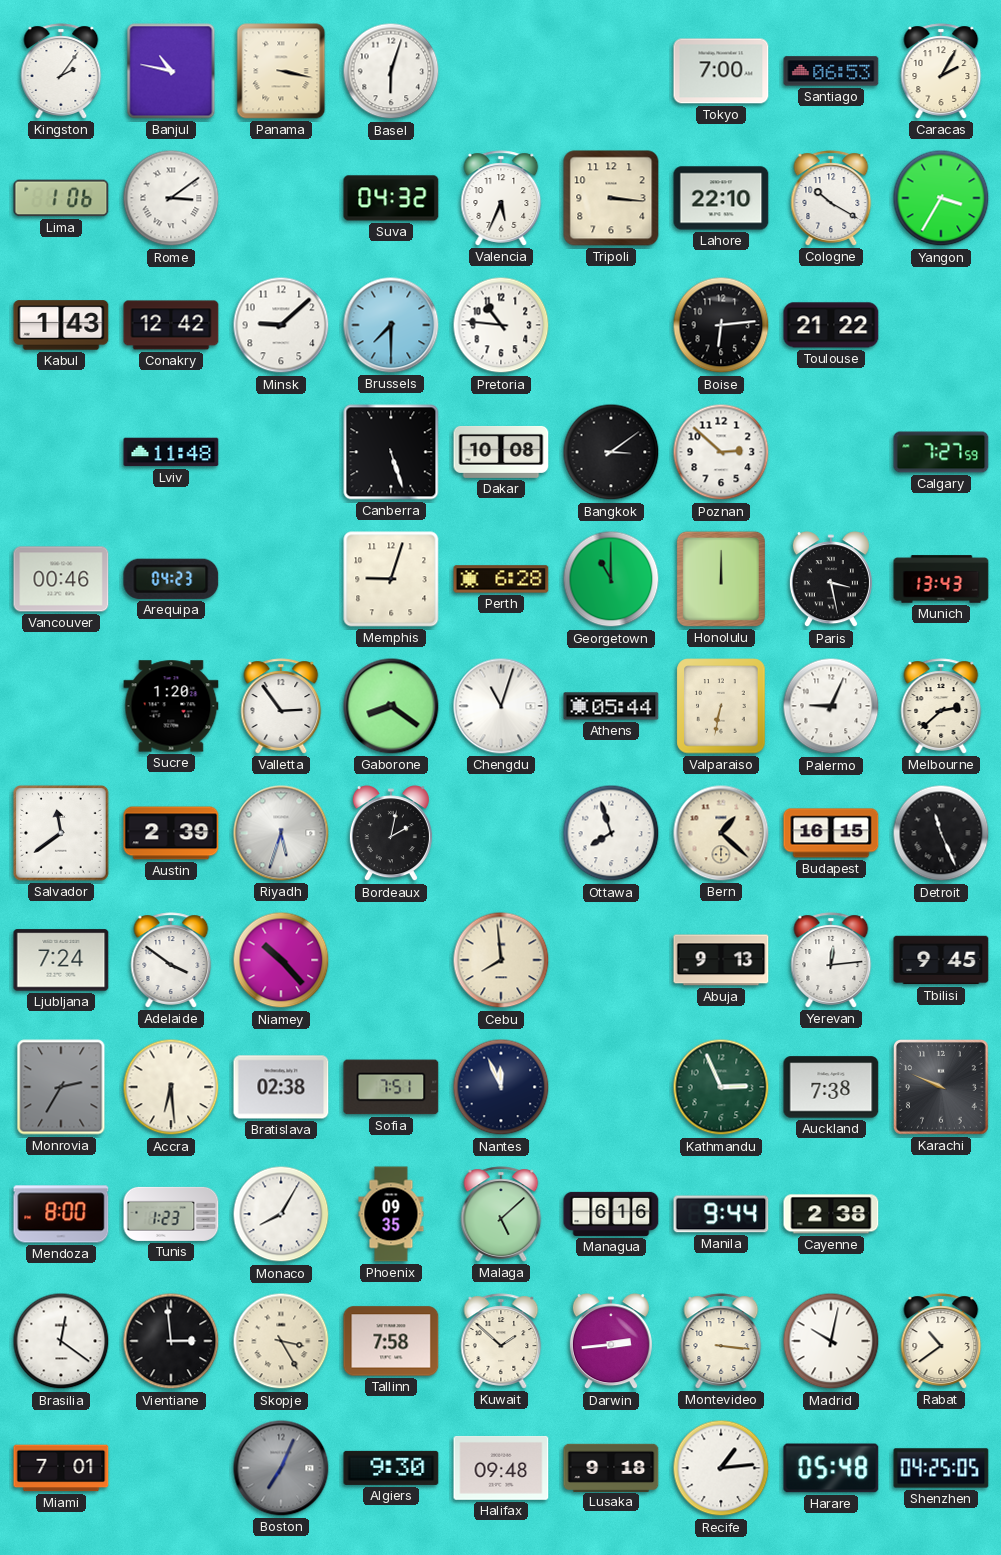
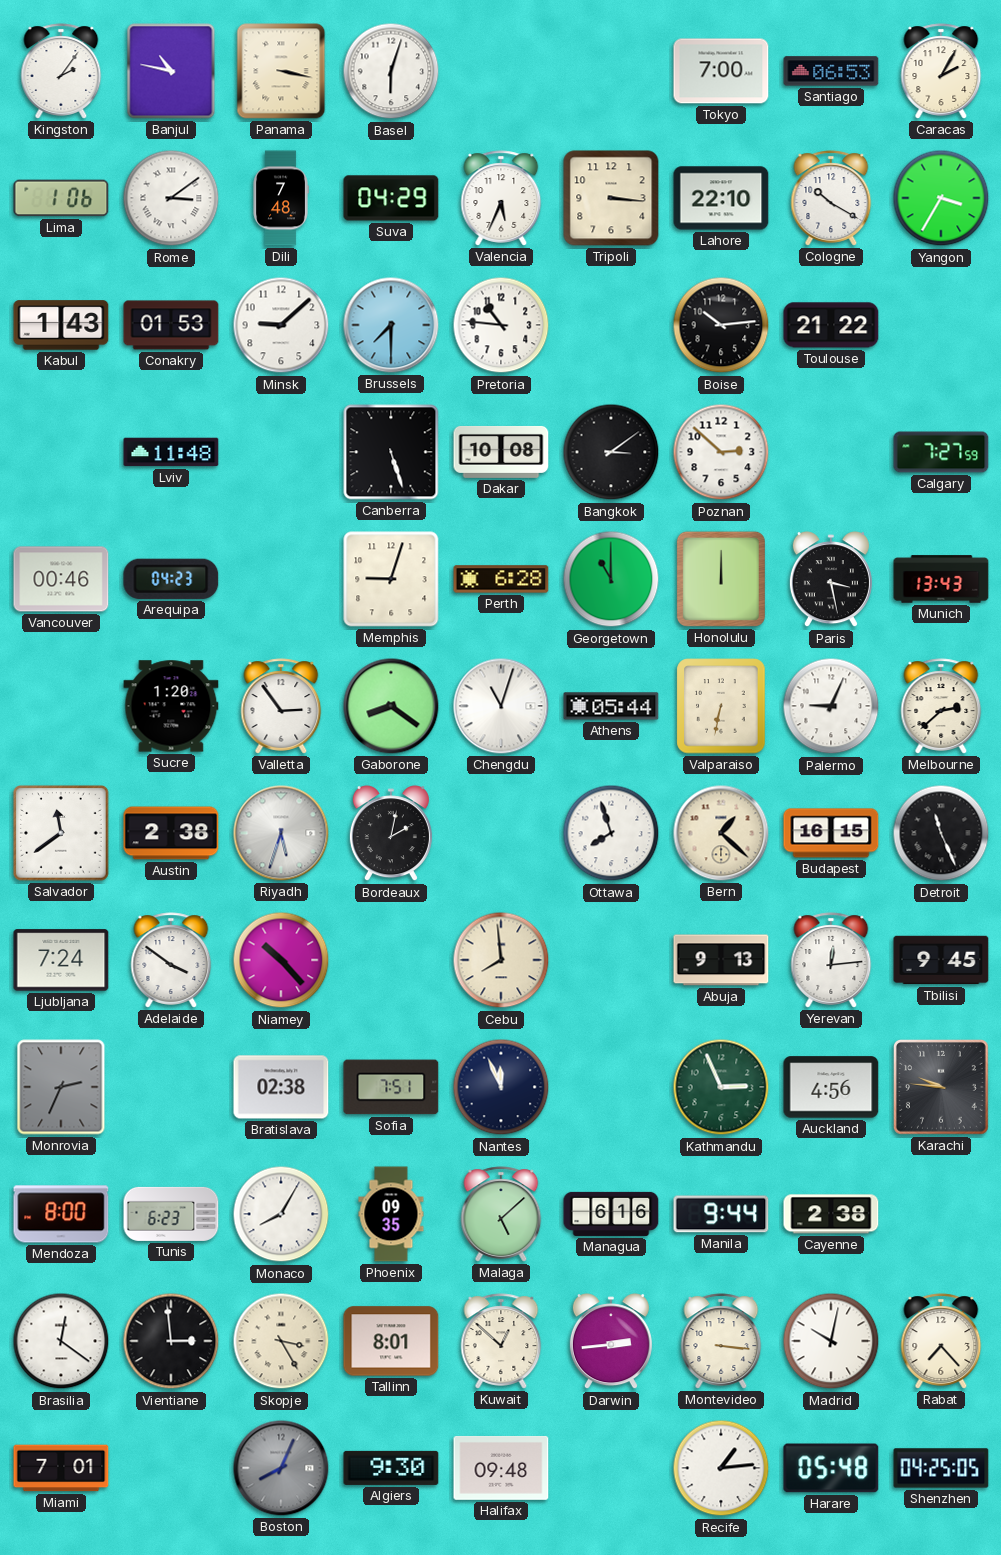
Dili: none -> 7:48 (281, 198)
Suva: 04:32 -> 04:29 (391, 198)
Conakry: 12:42 -> 01:53 (171, 325)
Boise: 6:14 -> 10:14 (721, 325)
Austin: 2:39 -> 2:38 (171, 833)
Monrovia: 2:35 -> 2:34 (61, 1087)
Accra: 6:29 -> none (171, 1087)
Auckland: 7:38 -> 4:56 (831, 1087)
Karachi: 9:49 -> 9:46 (941, 1087)
Tunis: 1:23 -> 6:23 (171, 1214)
Tallinn: 7:58 -> 8:01 (391, 1341)
Kuwait: 1:52 -> 12:52 (501, 1341)
Rabat: 10:39 -> 7:23 (941, 1341)
Boston: 7:04 -> 8:04 (281, 1468)
Lusaka: 9:18 -> none (611, 1467)
